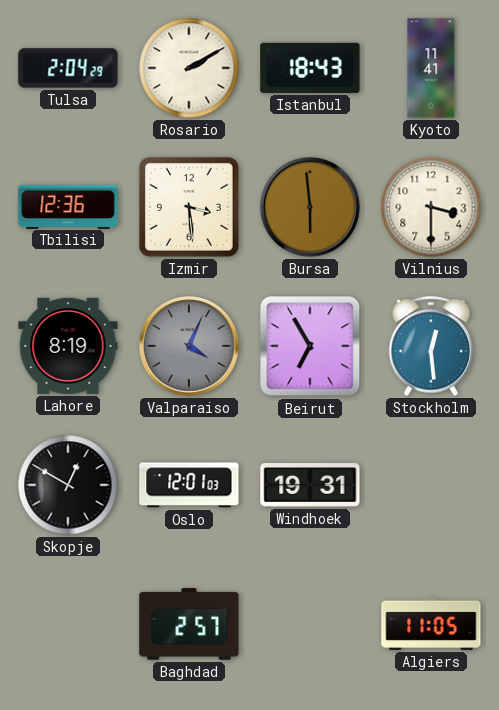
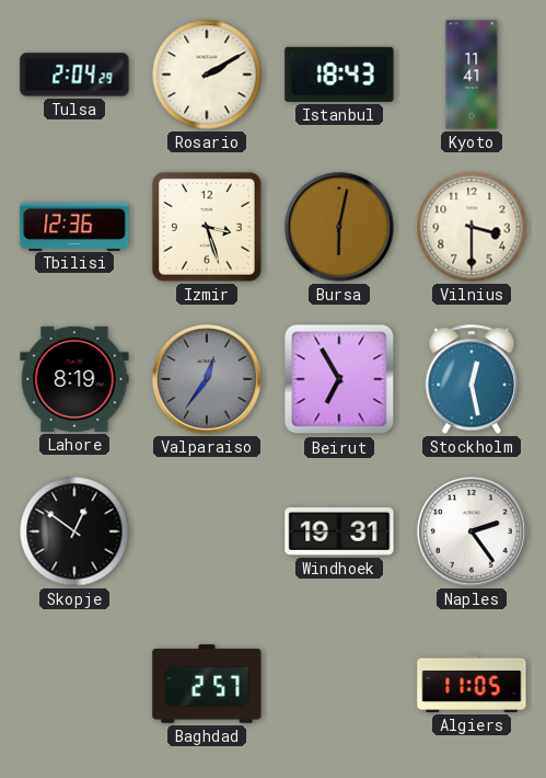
Izmir: 3:29 -> 3:27 (207, 227)
Bursa: 5:59 -> 6:02 (339, 227)
Valparaiso: 4:04 -> 12:36 (207, 379)
Stockholm: 12:29 -> 12:28 (472, 379)
Skopje: 12:50 -> 12:51 (74, 531)
Oslo: 12:01 -> none (189, 485)
Naples: none -> 2:24 (472, 531)
